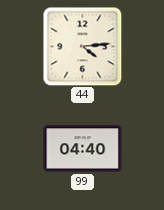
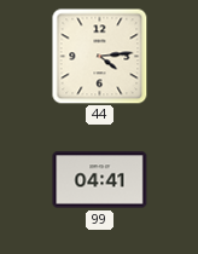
99: 04:40 -> 04:41 (100, 180)
